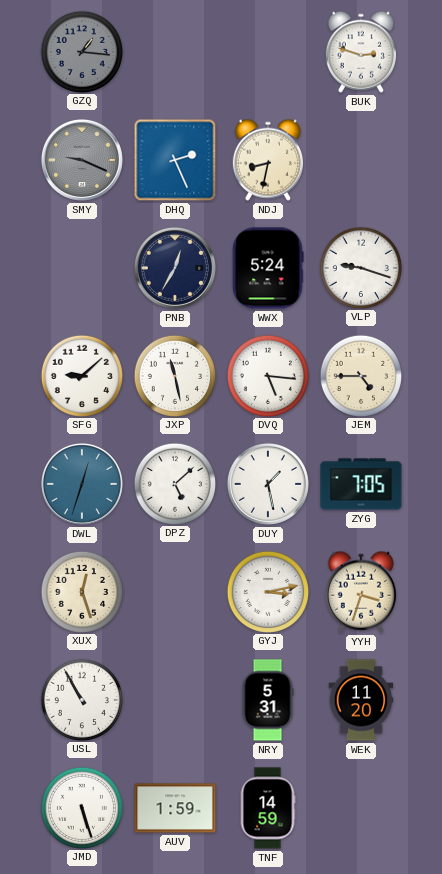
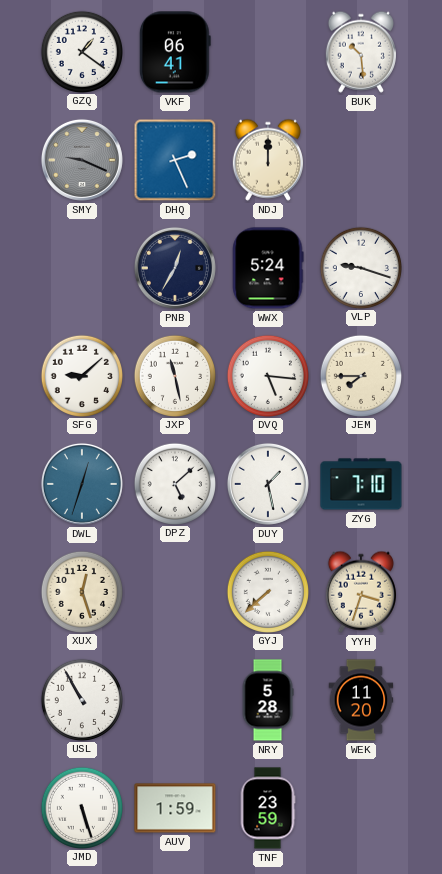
GZQ: 1:16 -> 1:21 (81, 51)
GZQ dial: grey -> white (81, 51)
VKF: none -> 06:41 (175, 52)
BUK: 2:48 -> 10:29 (361, 52)
NDJ: 8:32 -> 12:00 (268, 160)
JEM: 4:45 -> 7:45 (360, 375)
ZYG: 7:05 -> 7:10 (361, 484)
GYJ: 3:13 -> 7:38 (267, 591)
NRY: 5:31 -> 5:28 (268, 700)
TNF: 14:59 -> 23:59 (268, 808)
